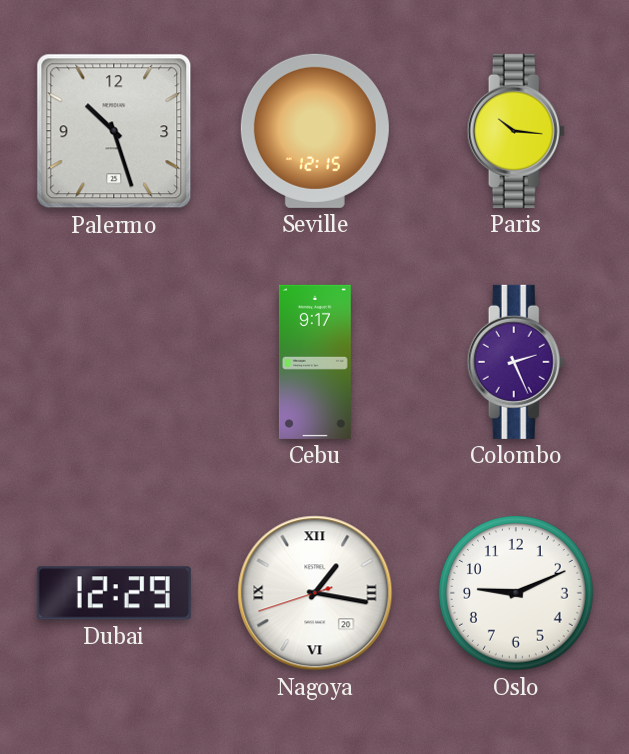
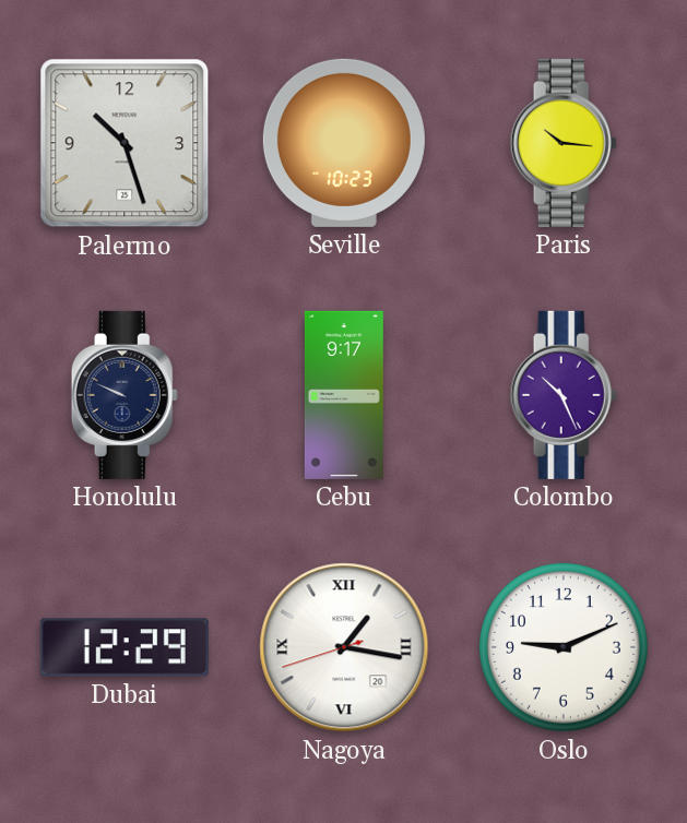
Seville: 12:15 -> 10:23 (344, 143)
Honolulu: none -> 9:49 (125, 395)
Colombo: 2:26 -> 10:26 (564, 395)
